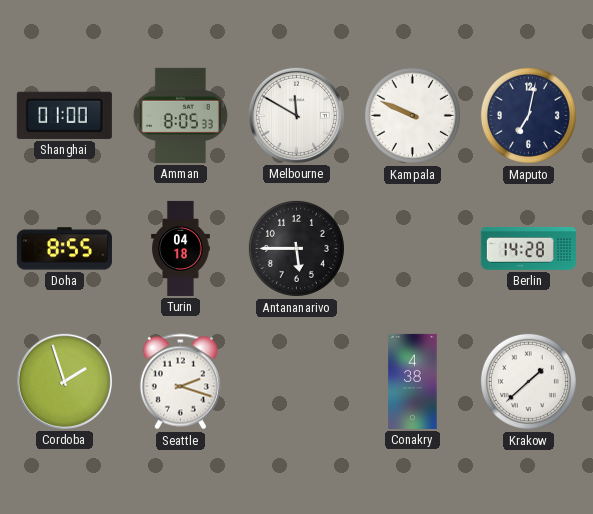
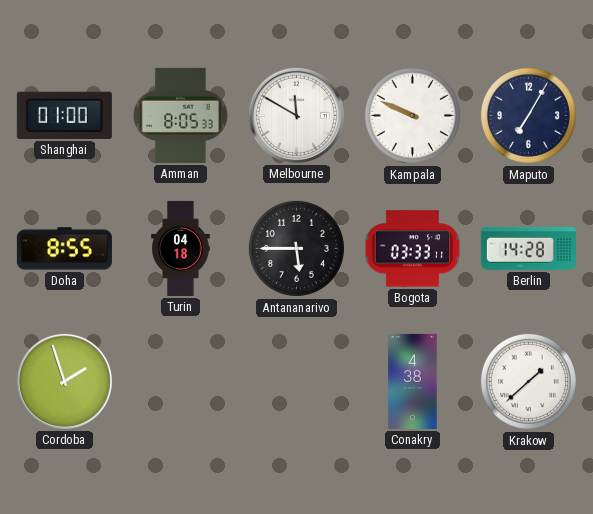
Maputo: 7:02 -> 7:05 (528, 115)
Bogota: none -> 03:33 (412, 249)
Seattle: 2:18 -> none (180, 382)
